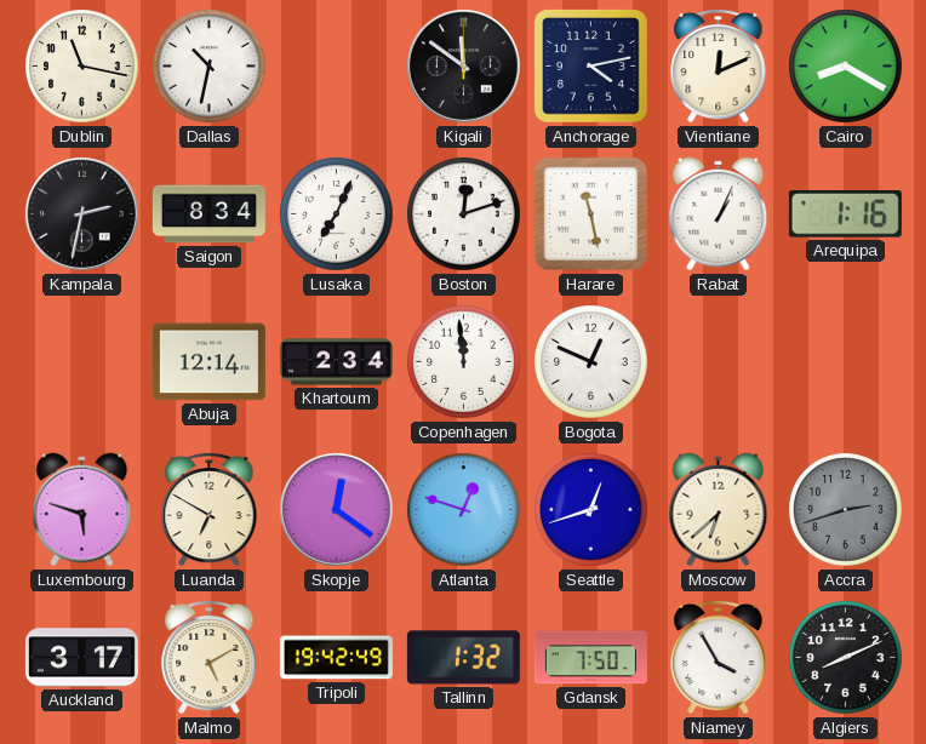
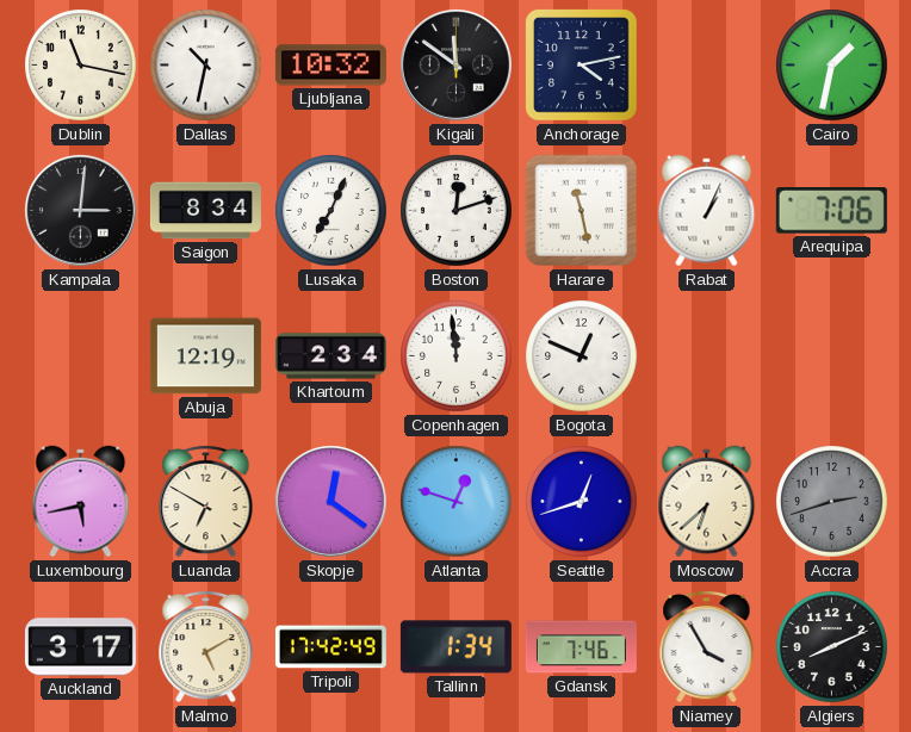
Ljubljana: none -> 10:32 (330, 66)
Vientiane: 12:11 -> none (719, 65)
Cairo: 8:20 -> 1:32 (832, 66)
Kampala: 2:32 -> 3:01 (80, 210)
Arequipa: 1:16 -> 7:06 (831, 211)
Abuja: 12:14 -> 12:19 (205, 356)
Luxembourg: 5:48 -> 5:43 (81, 502)
Tripoli: 19:42 -> 17:42 (330, 647)
Tallinn: 1:32 -> 1:34 (456, 647)
Gdansk: 7:50 -> 7:46 (581, 647)
